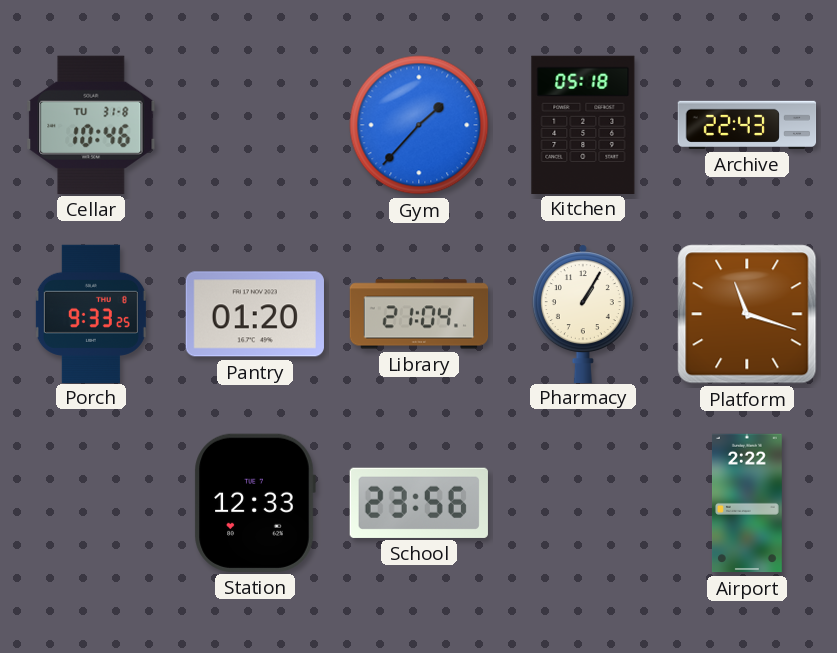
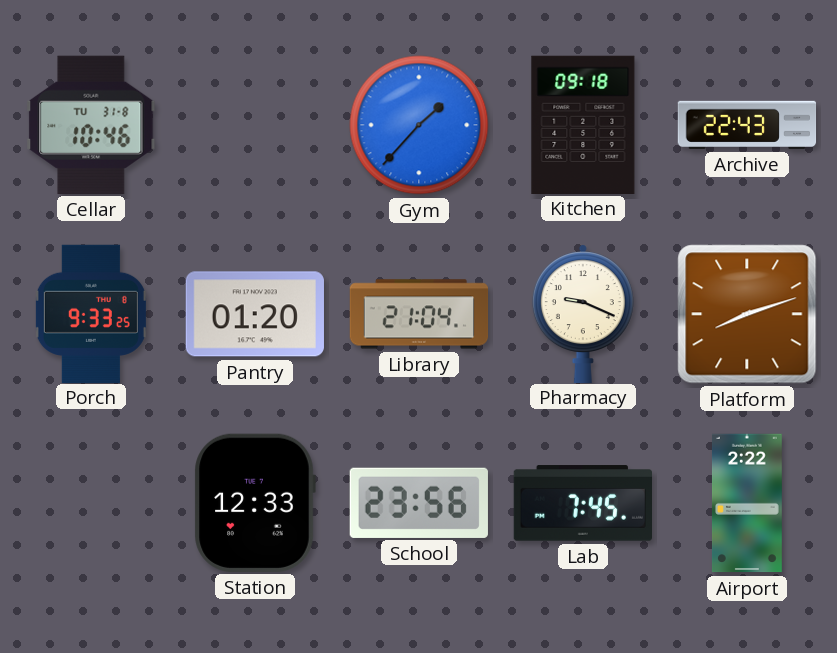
Kitchen: 05:18 -> 09:18 (583, 124)
Pharmacy: 1:05 -> 9:19 (583, 313)
Platform: 11:18 -> 8:12 (747, 314)
Lab: none -> 7:45 (582, 503)
